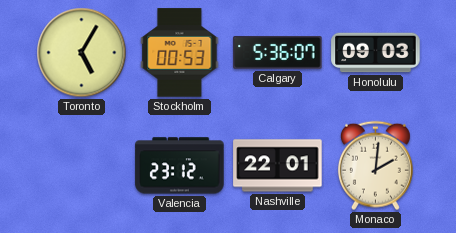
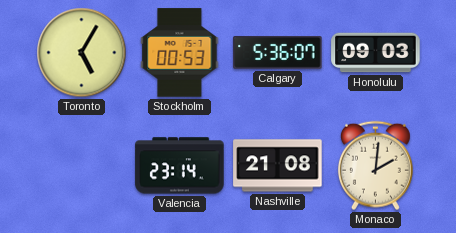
Valencia: 23:12 -> 23:14 (180, 166)
Nashville: 22:01 -> 21:08 (278, 166)
